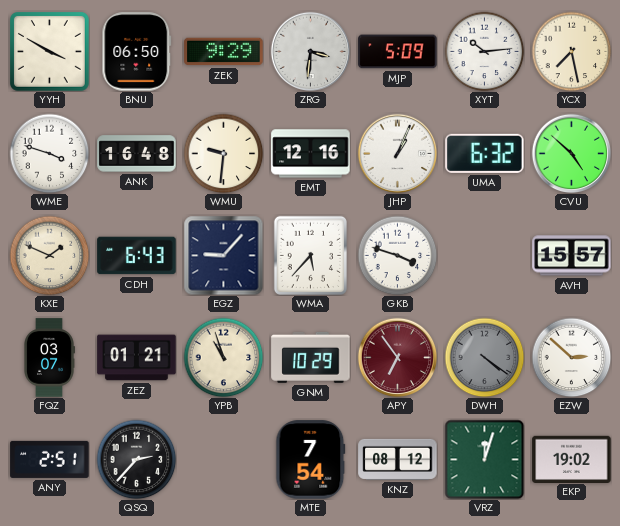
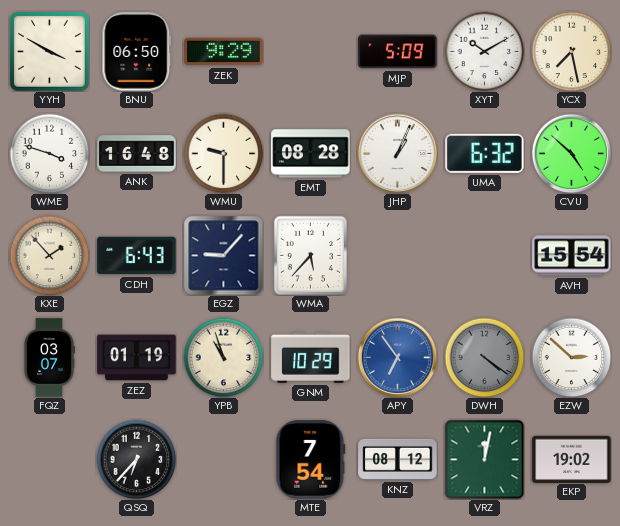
ZRG: 3:31 -> none (310, 51)
XYT: 10:14 -> 10:10 (484, 51)
WMU: 9:31 -> 9:30 (223, 153)
EMT: 12:16 -> 08:28 (311, 154)
KXE: 1:49 -> 1:53 (49, 255)
GKB: 3:48 -> none (397, 255)
AVH: 15:57 -> 15:54 (572, 256)
ZEZ: 01:21 -> 01:19 (137, 358)
APY dial: burgundy -> blue (397, 357)
ANY: 2:51 -> none (50, 459)
QSQ: 2:37 -> 6:37 (136, 459)
VRZ: 12:03 -> 12:02 (484, 459)
